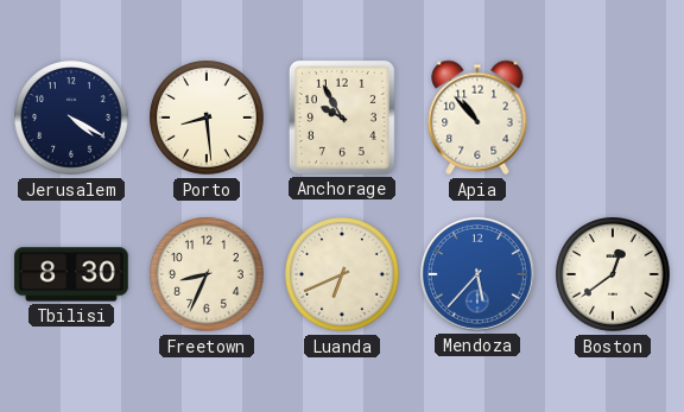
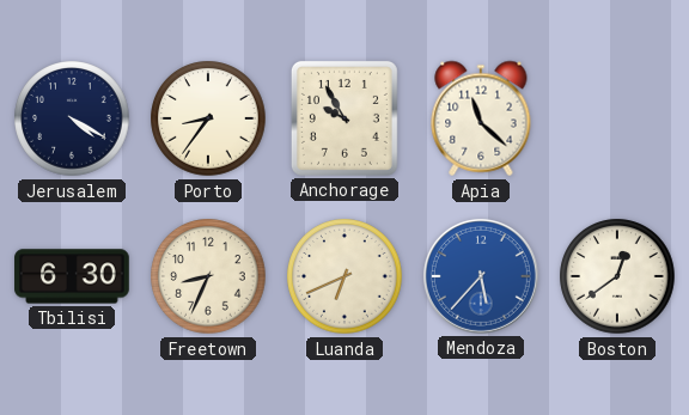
Porto: 8:29 -> 8:36 (208, 118)
Apia: 10:53 -> 11:22 (481, 118)
Tbilisi: 8:30 -> 6:30 (72, 276)
